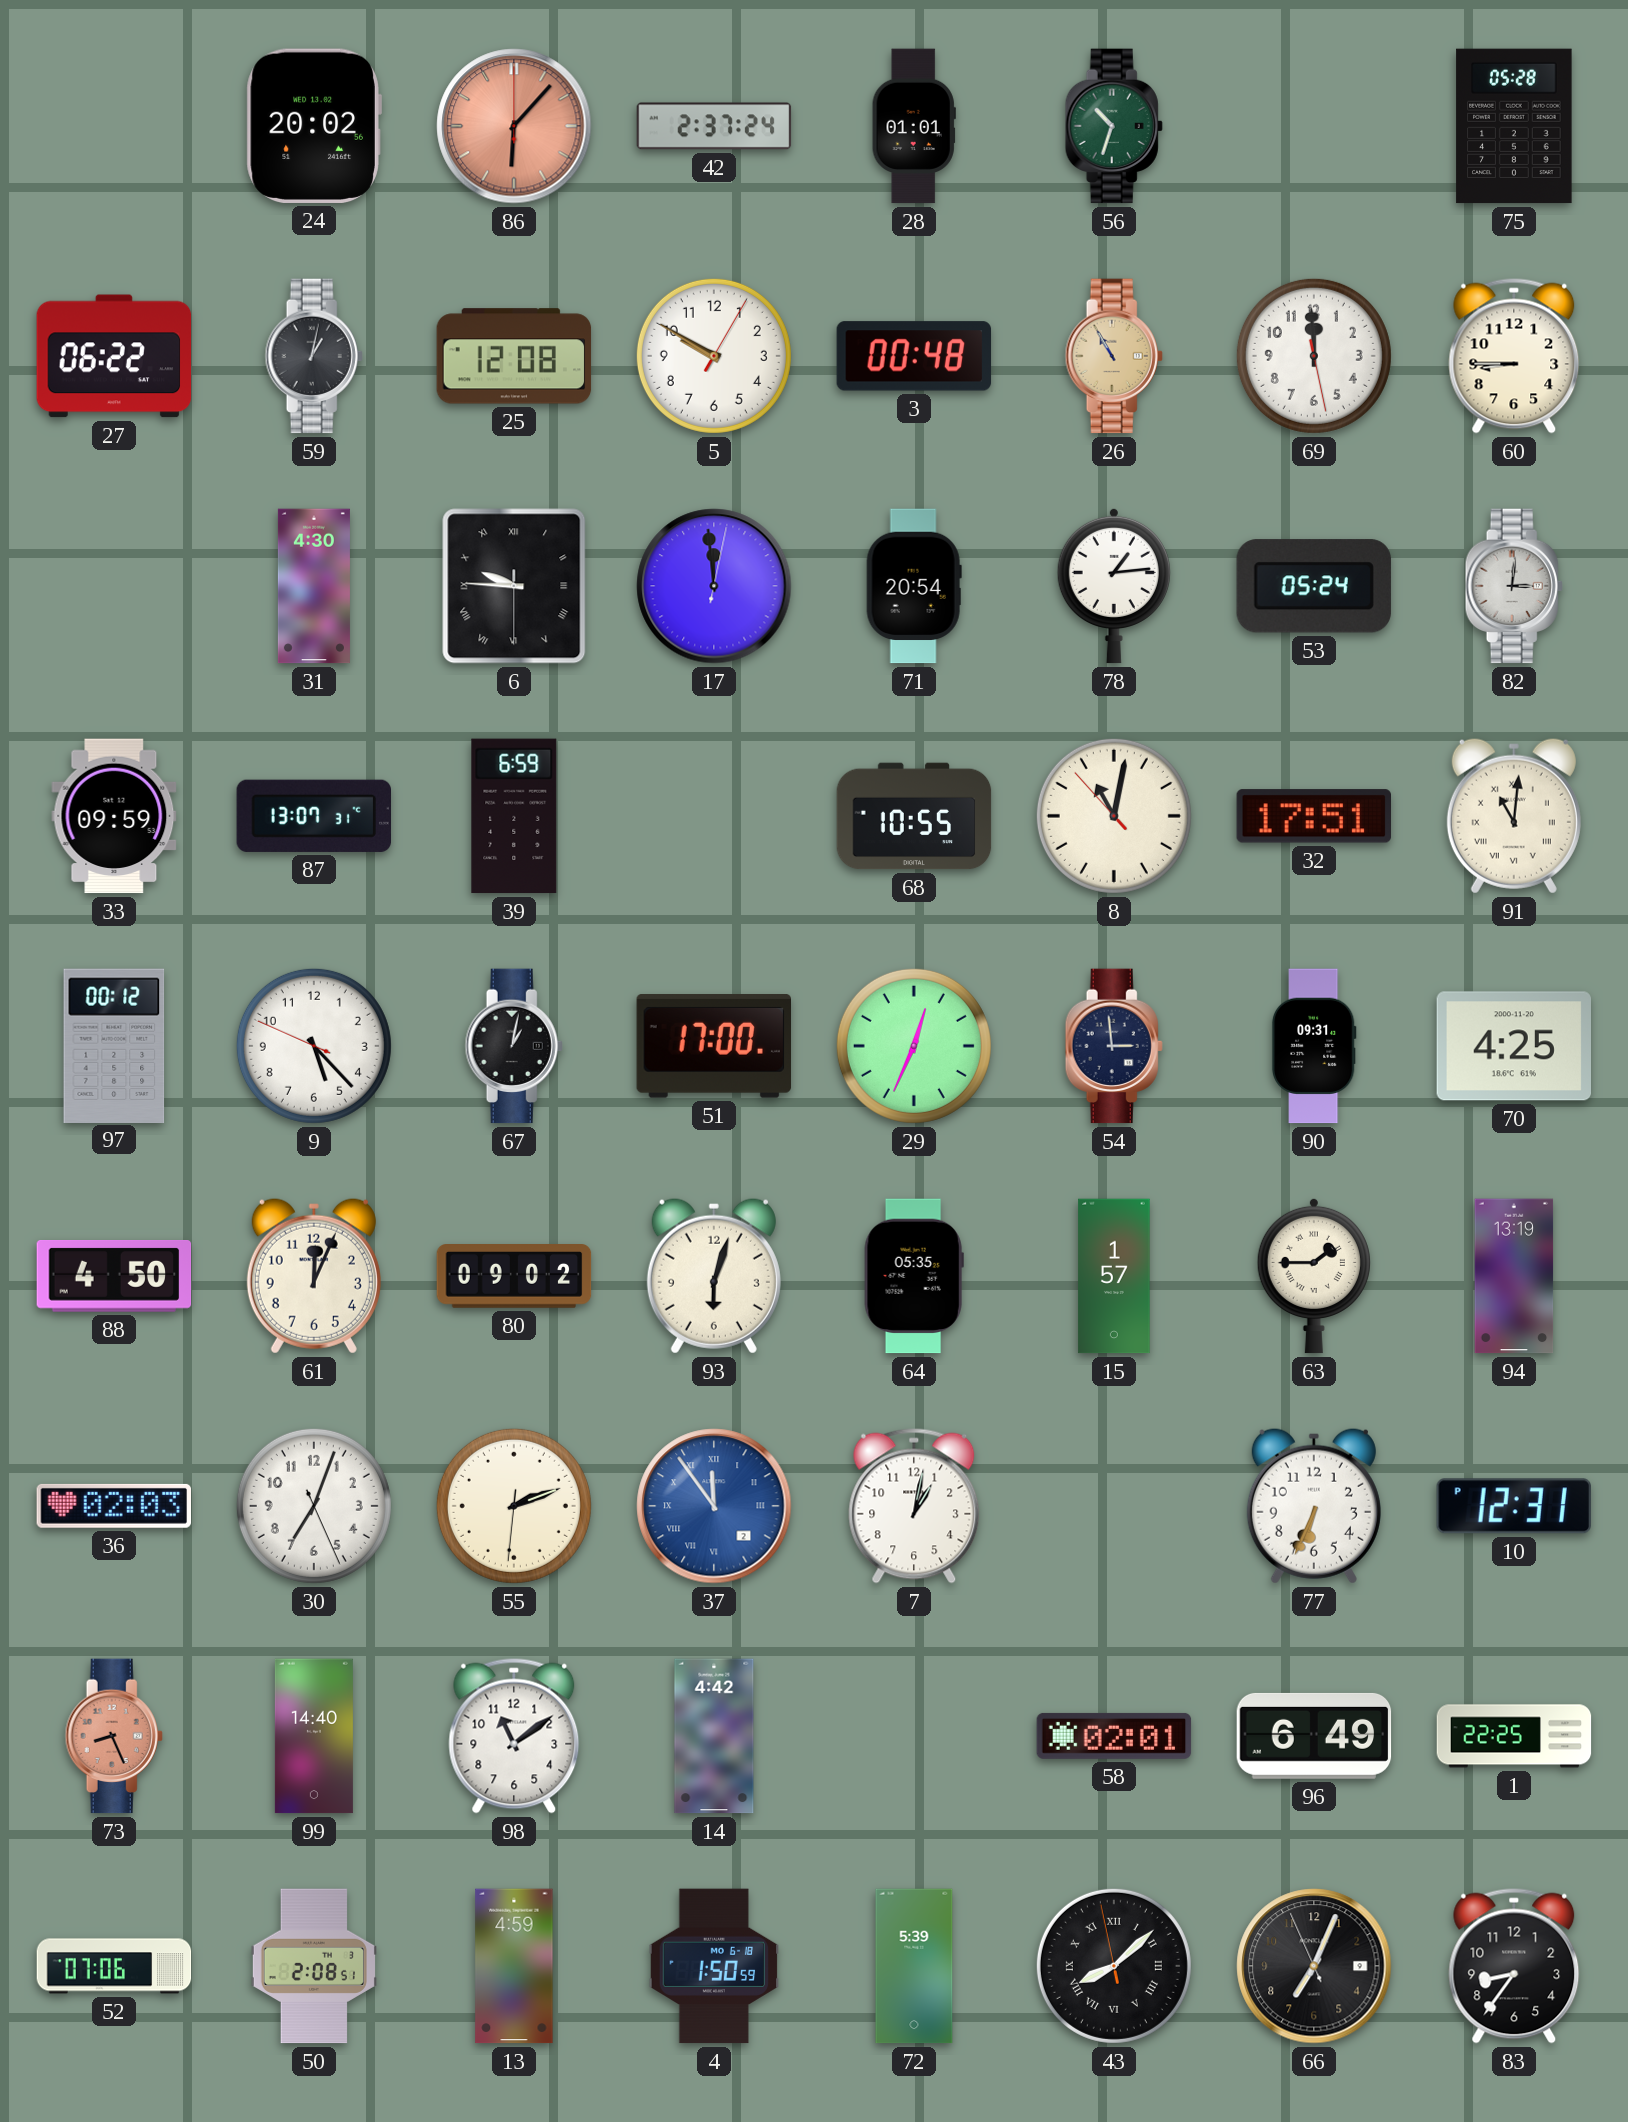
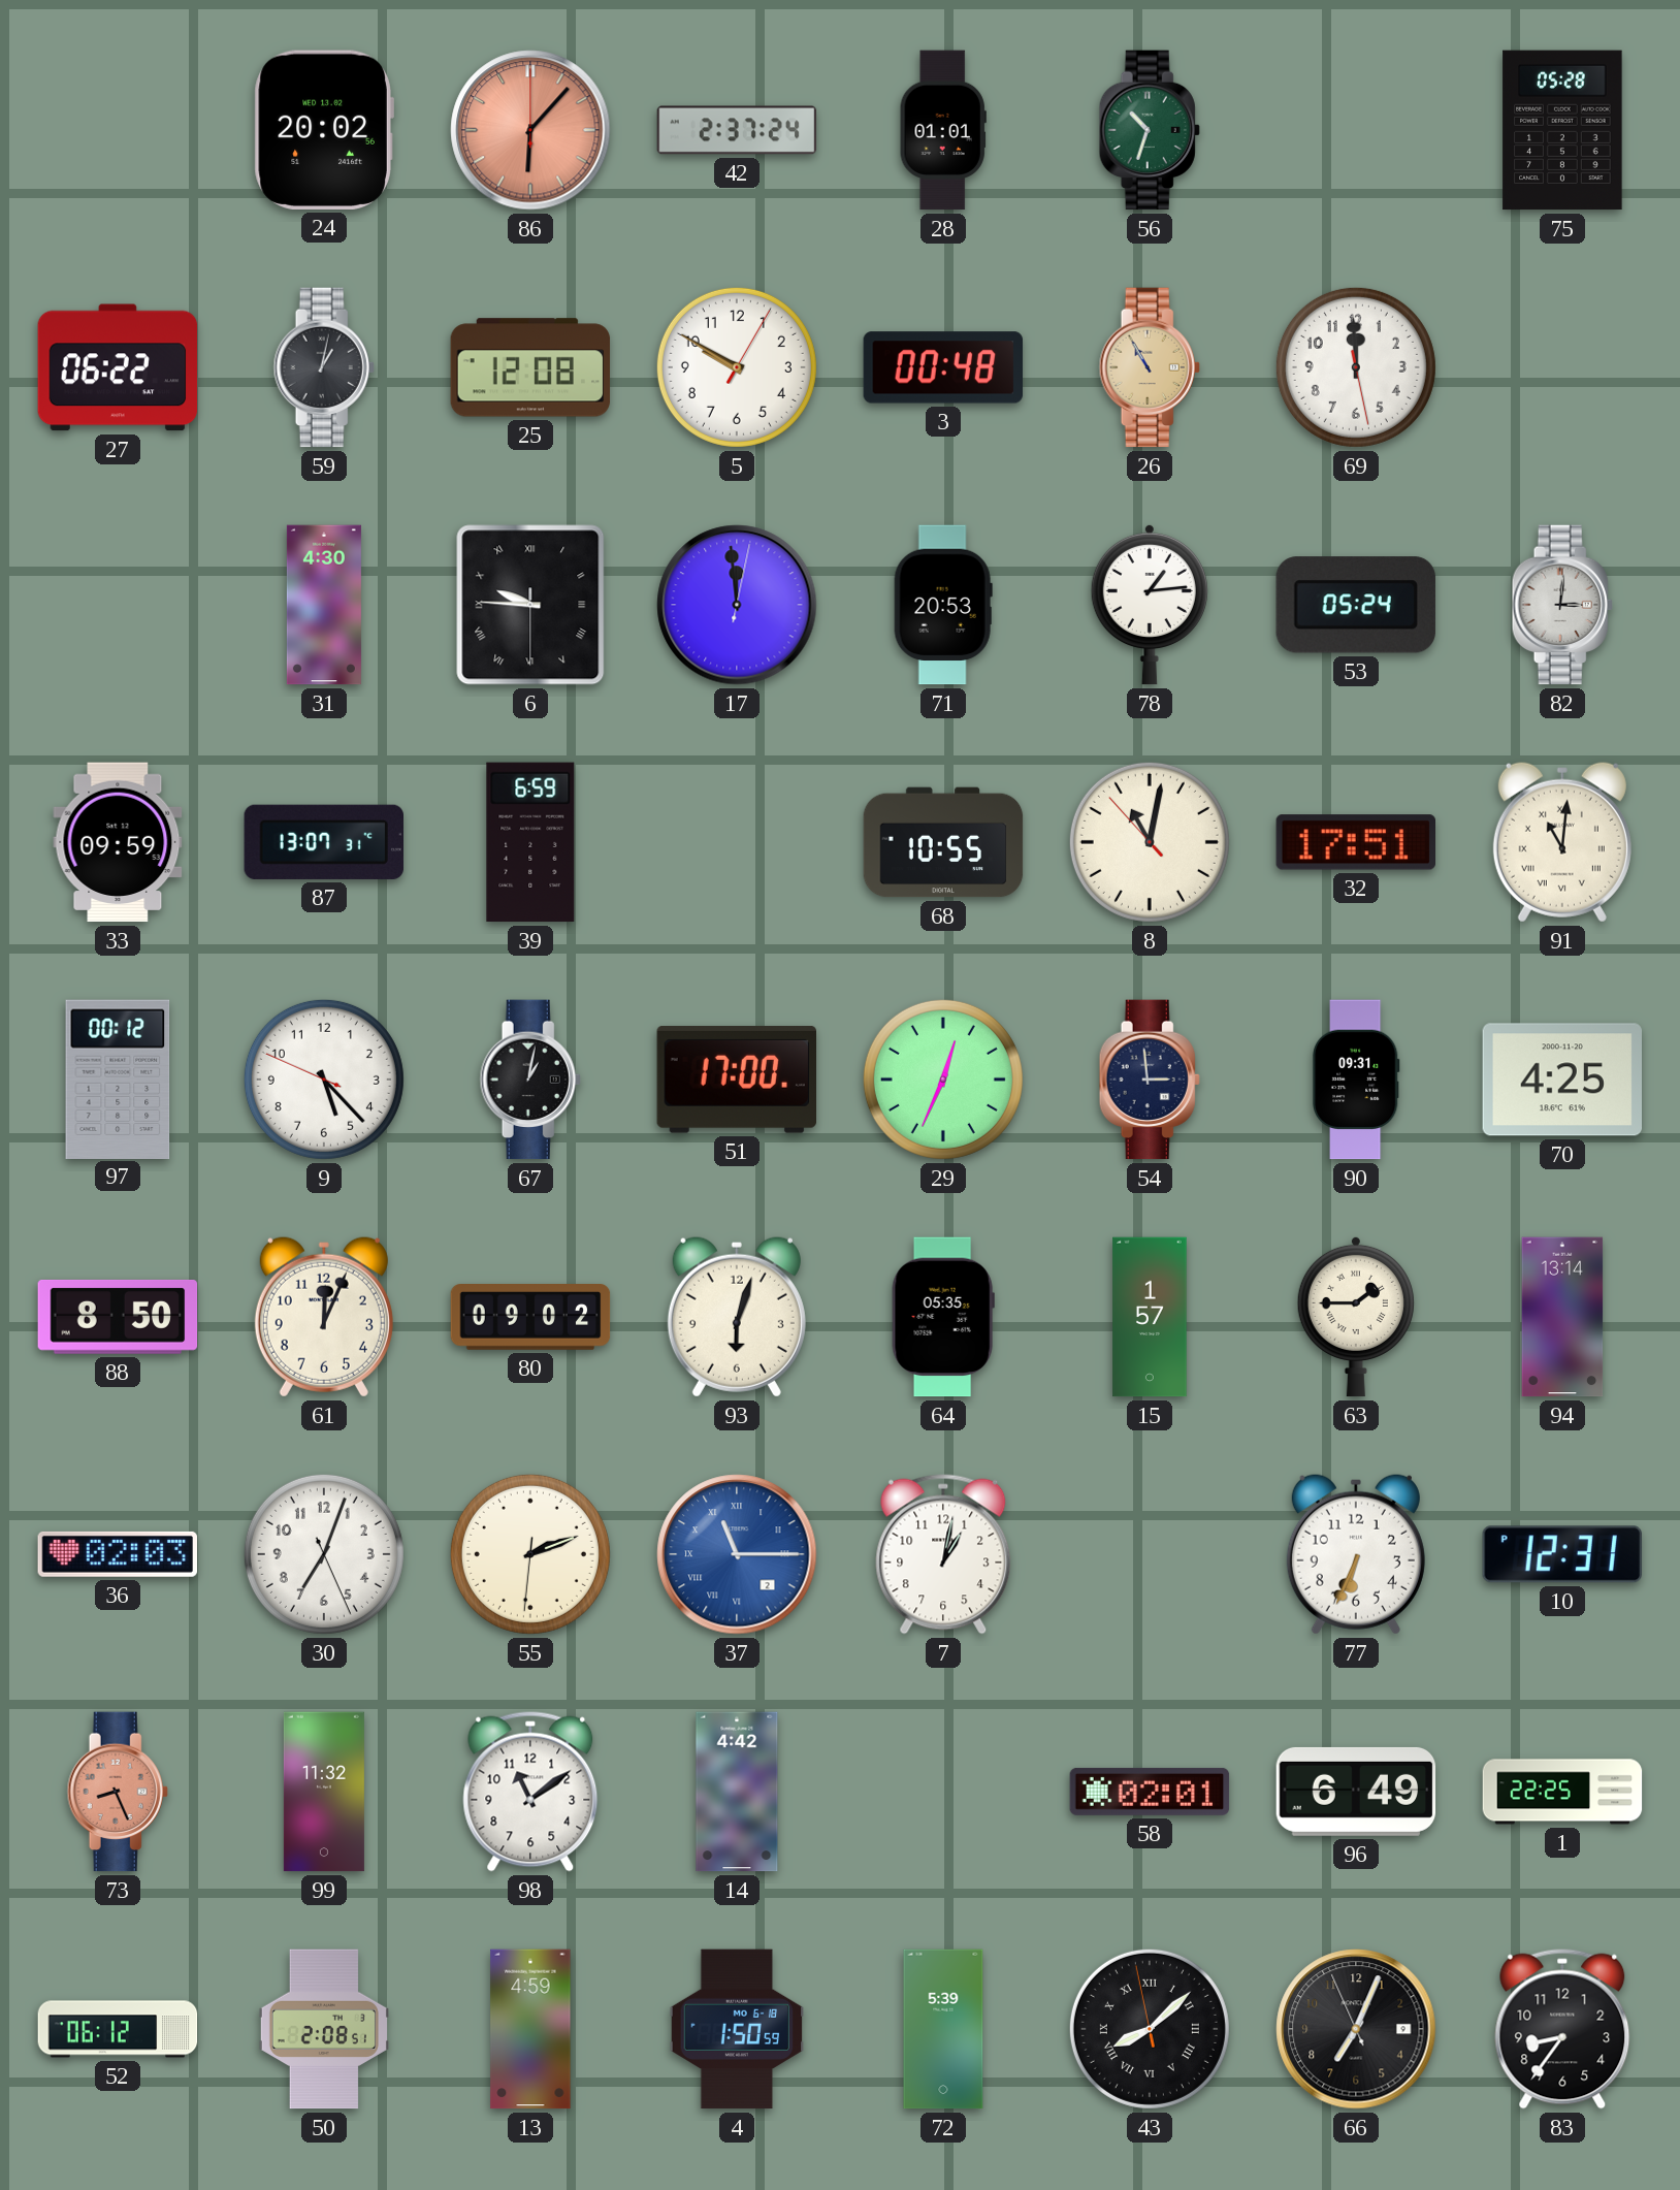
60: 8:45 -> none (1514, 356)
71: 20:54 -> 20:53 (943, 605)
88: 4:50 -> 8:50 (118, 1318)
94: 13:19 -> 13:14 (1562, 1317)
37: 11:54 -> 11:15 (737, 1554)
99: 14:40 -> 11:32 (324, 1792)
52: 07:06 -> 06:12 (118, 2029)
